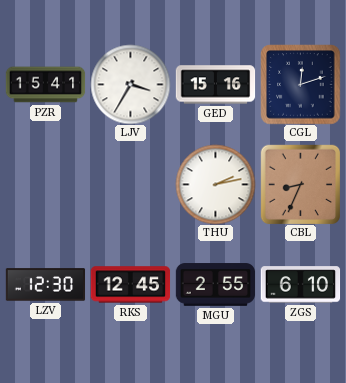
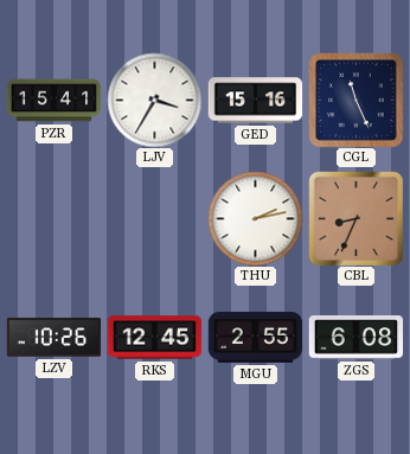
CGL: 12:12 -> 11:26 (355, 100)
LZV: 12:30 -> 10:26 (53, 338)
ZGS: 6:10 -> 6:08 (355, 338)
